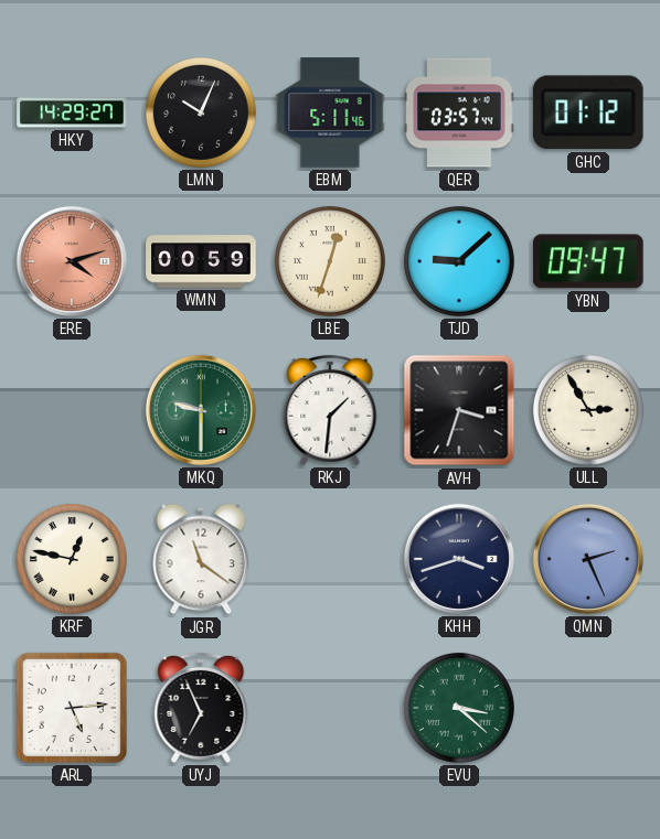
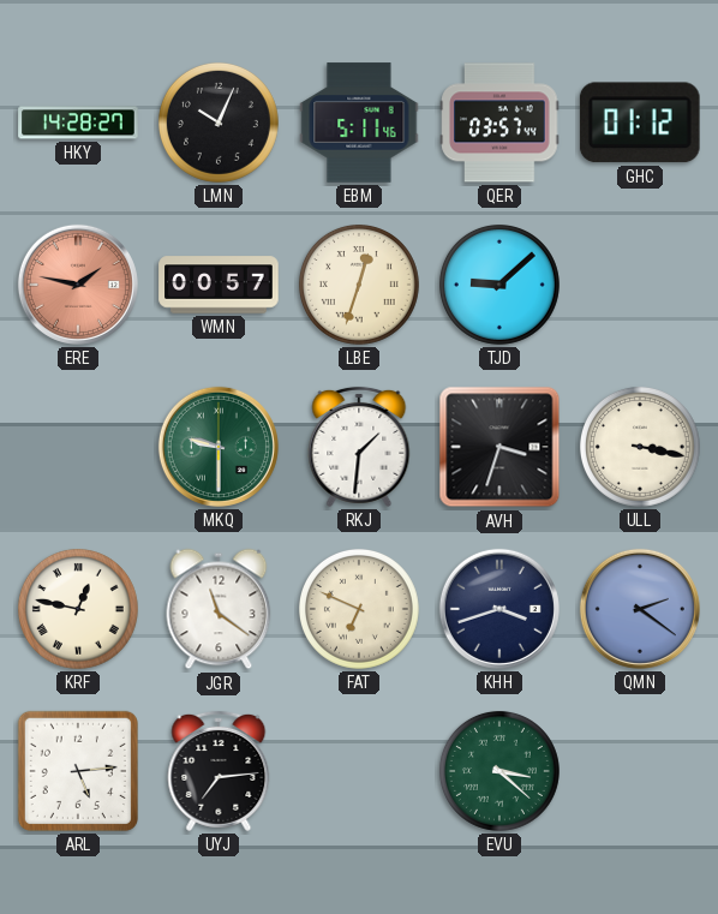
HKY: 14:29 -> 14:28 (78, 123)
ERE: 4:12 -> 1:47 (78, 285)
WMN: 00:59 -> 00:57 (219, 285)
YBN: 09:47 -> none (589, 261)
ULL: 2:55 -> 3:17 (640, 447)
FAT: none -> 6:49 (359, 609)
QMN: 2:26 -> 2:21 (640, 609)
UYJ: 6:56 -> 7:14 (219, 771)
